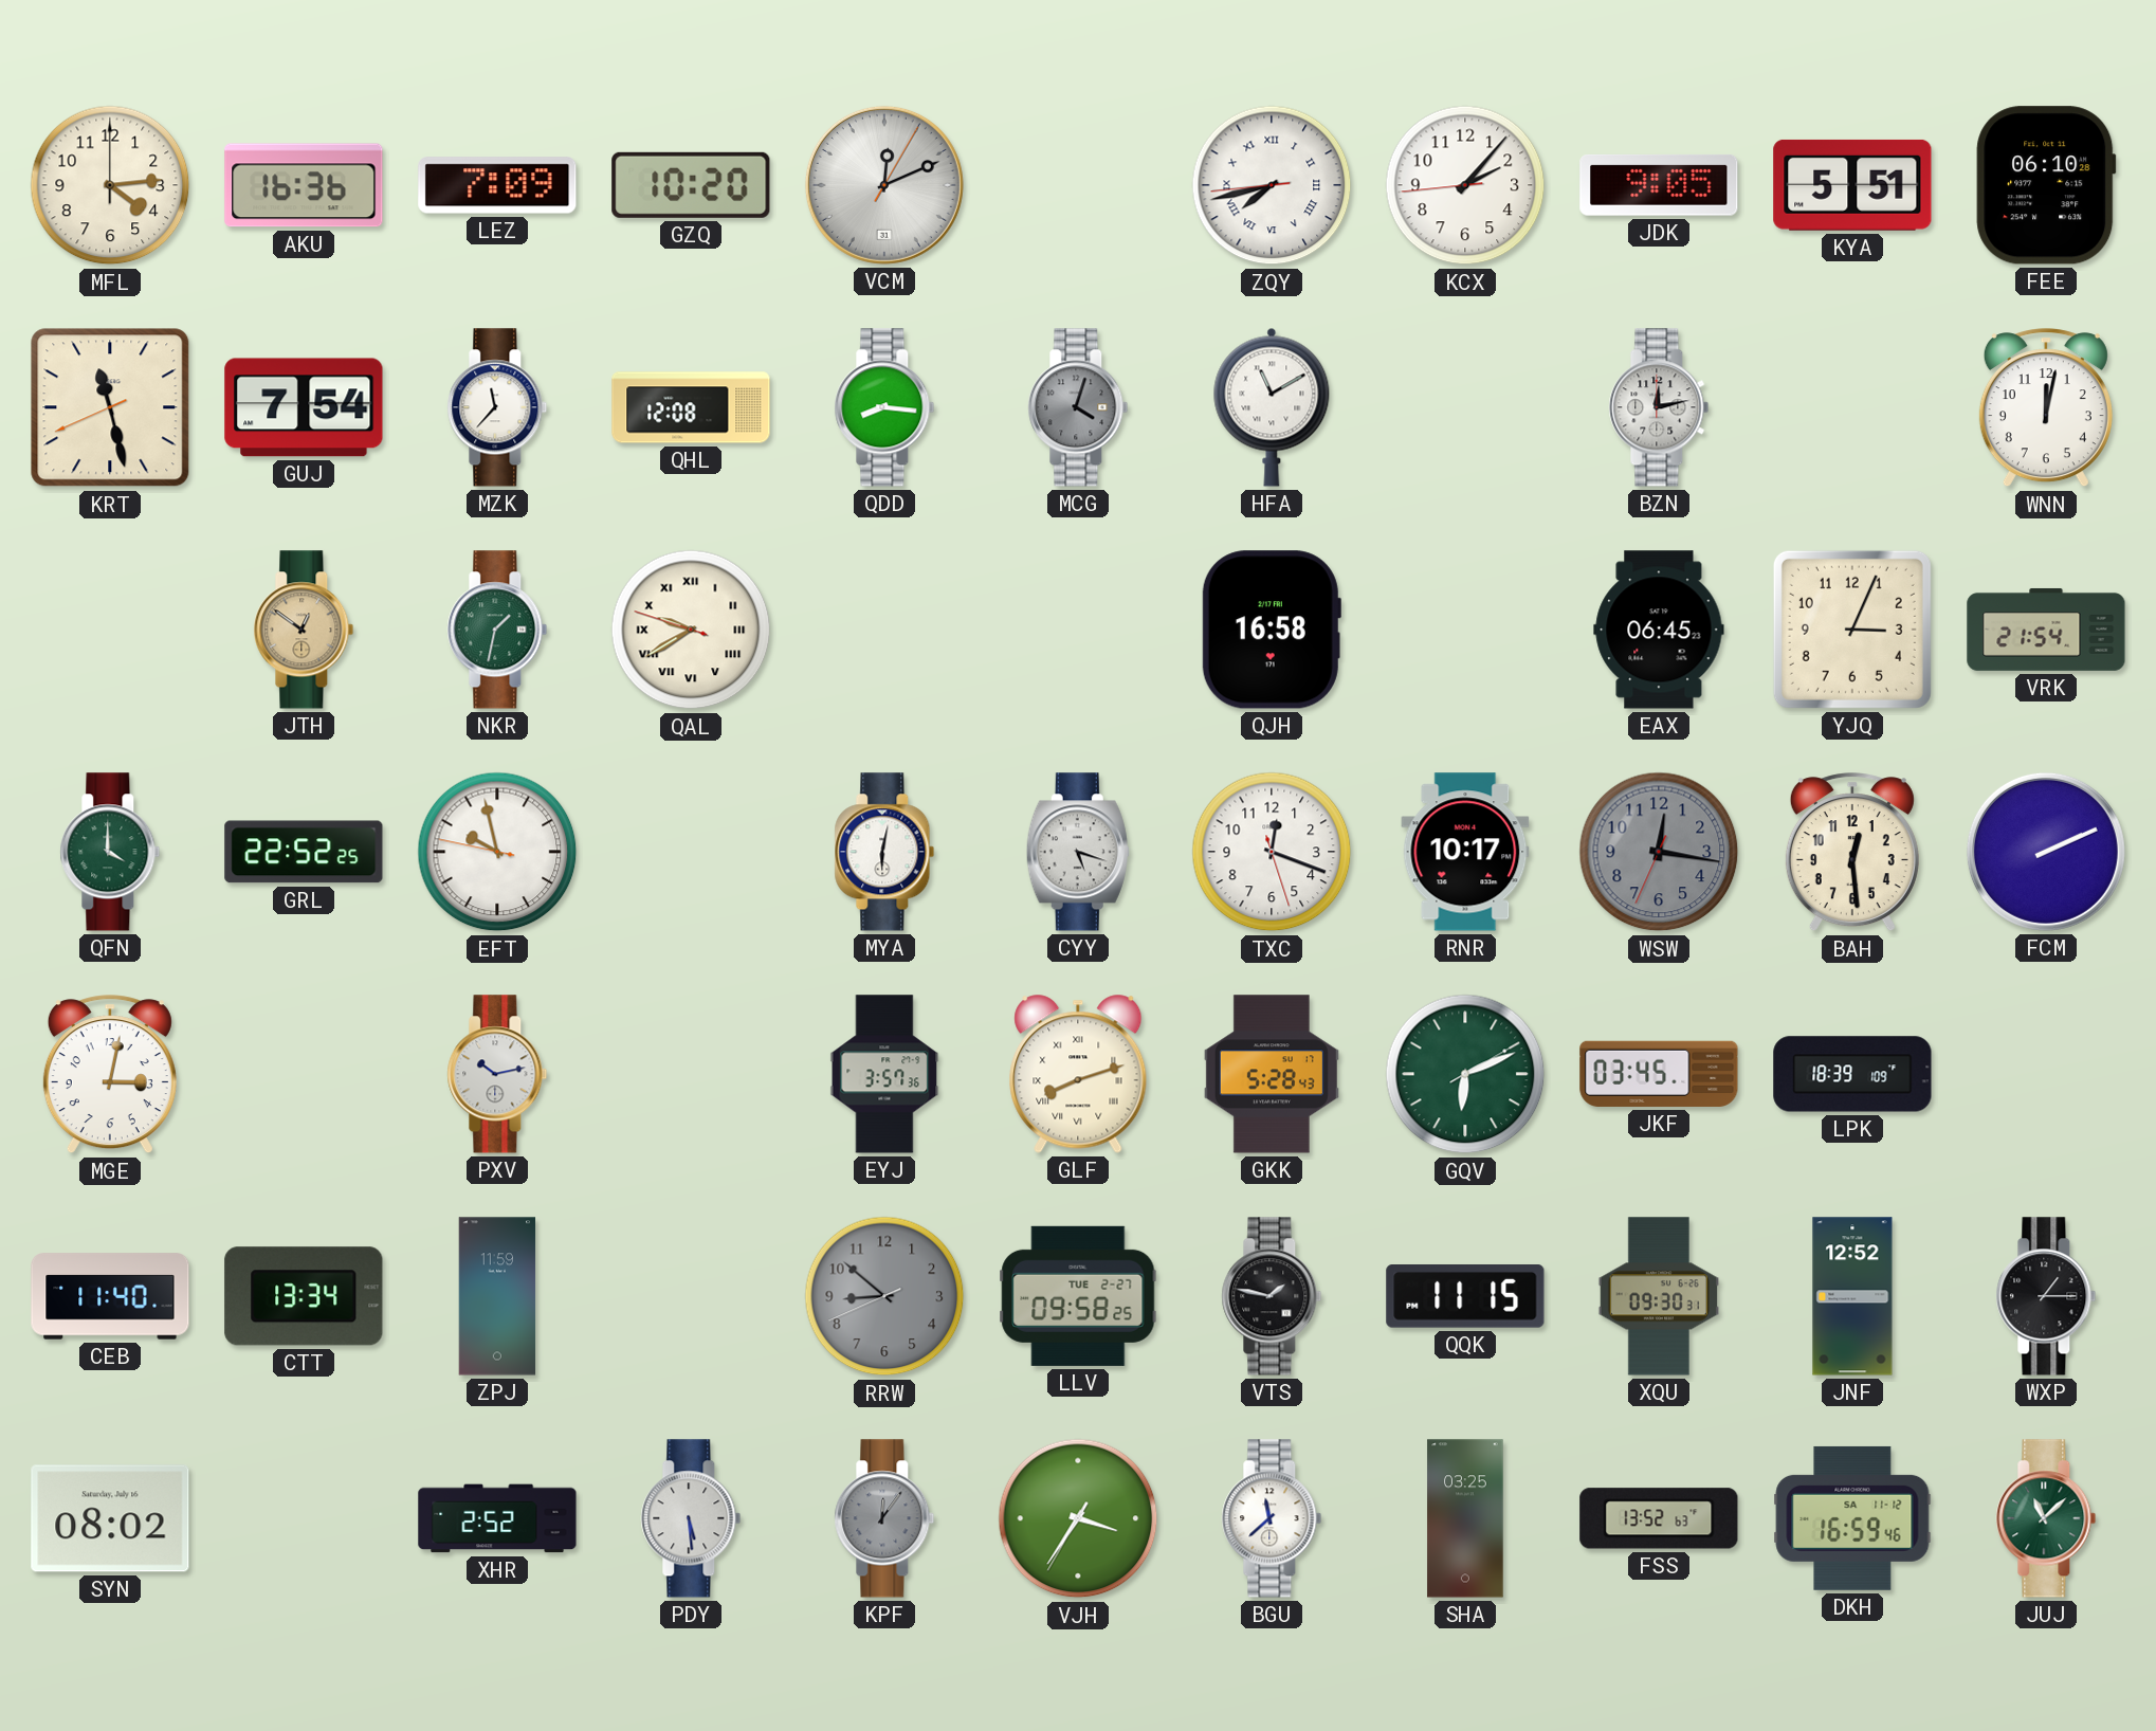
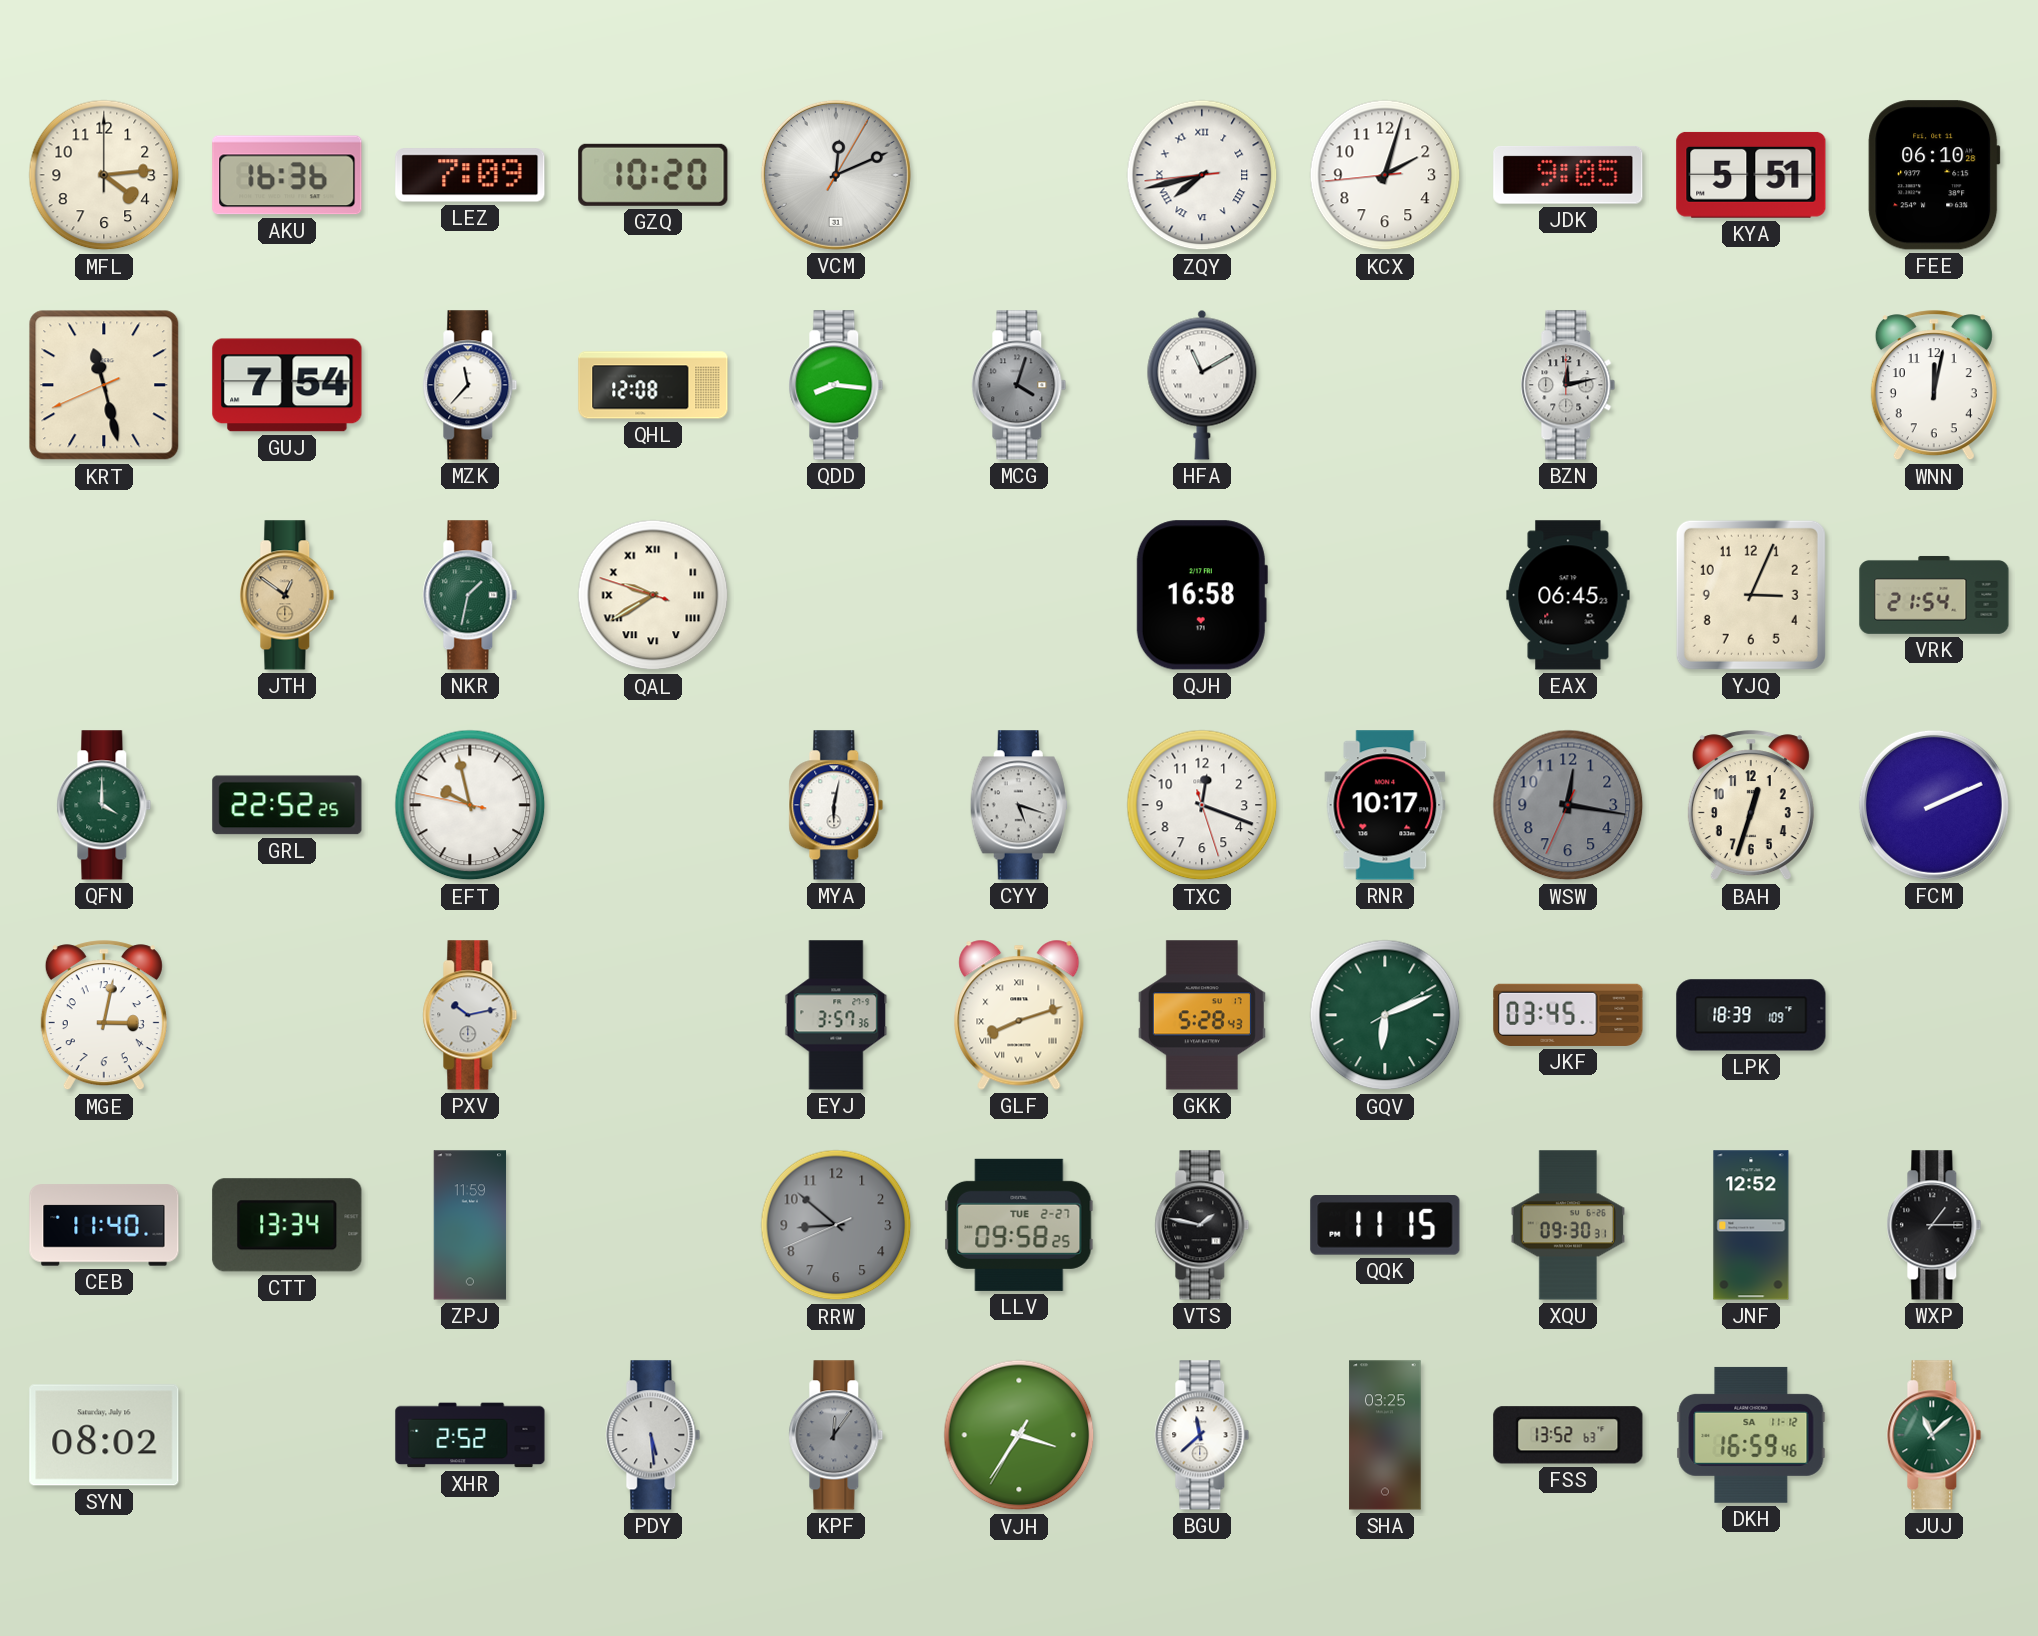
KCX: 2:06 -> 2:02 (1385, 175)
BAH: 12:29 -> 12:33 (1751, 806)
